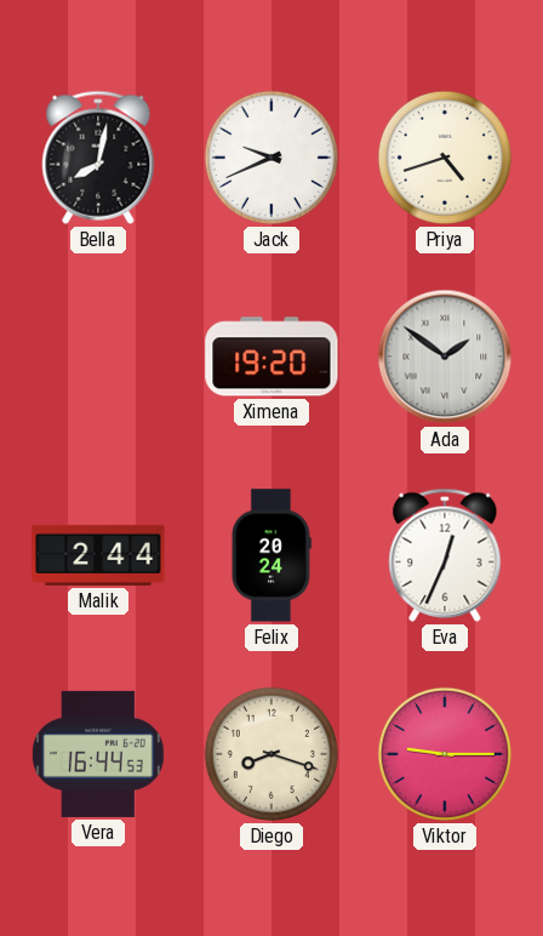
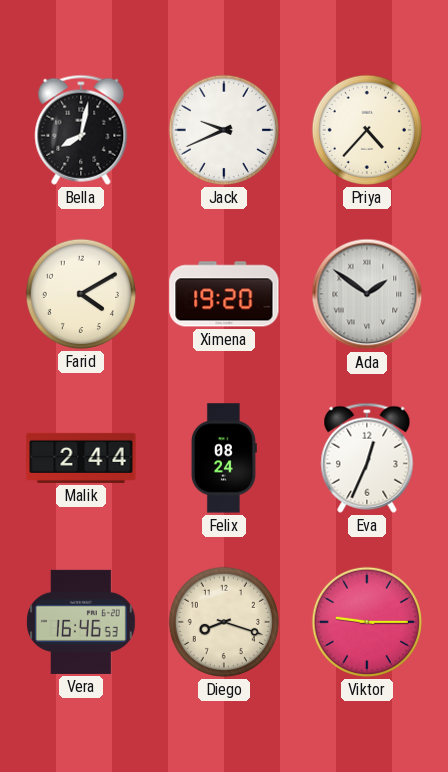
Priya: 4:42 -> 4:37 (367, 130)
Farid: none -> 4:10 (81, 294)
Felix: 20:24 -> 08:24 (224, 458)
Vera: 16:44 -> 16:46 (82, 622)
